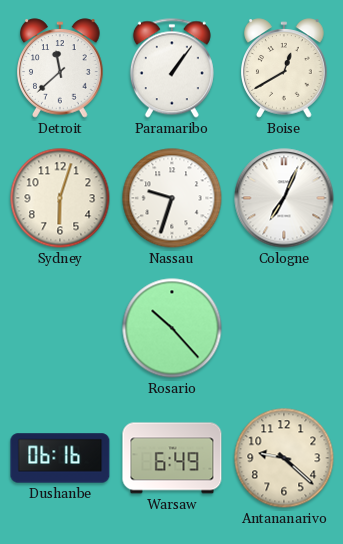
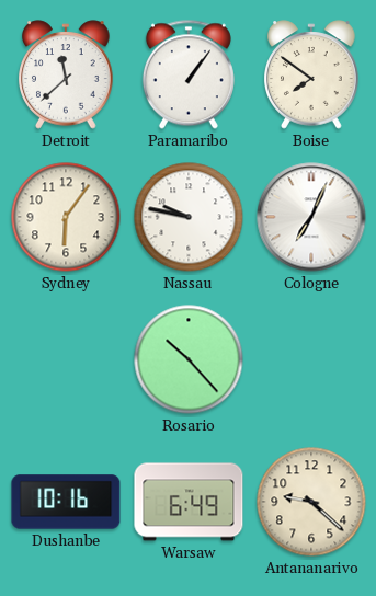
Boise: 12:40 -> 7:51 (311, 74)
Sydney: 6:03 -> 6:06 (66, 217)
Nassau: 9:33 -> 9:47 (189, 217)
Dushanbe: 06:16 -> 10:16 (66, 502)
